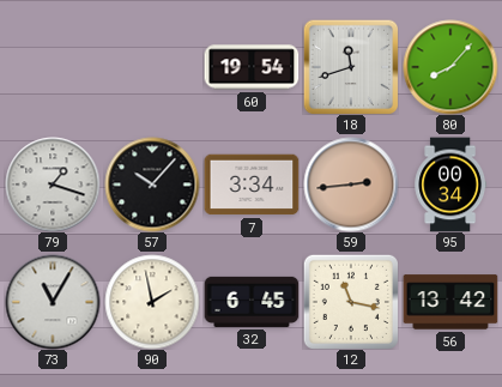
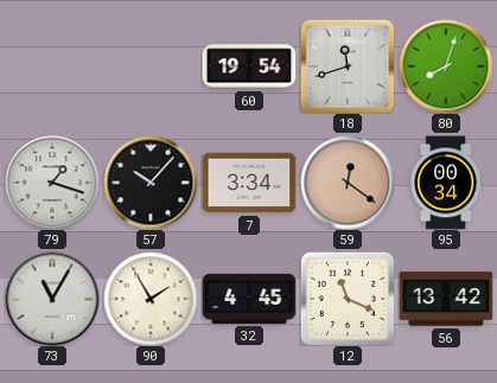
80: 8:07 -> 8:03 (446, 66)
59: 2:44 -> 12:21 (348, 183)
90: 1:58 -> 1:55 (151, 299)
32: 6:45 -> 4:45 (249, 299)
12: 11:17 -> 11:19 (348, 299)
